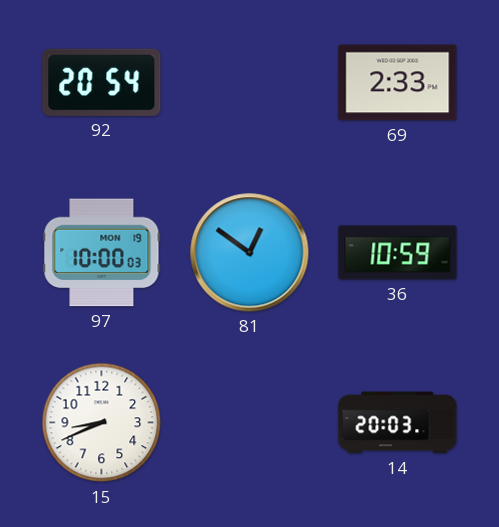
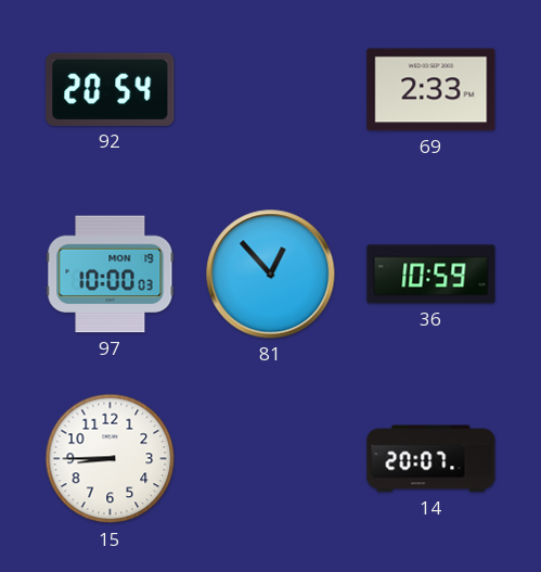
81: 12:51 -> 12:53 (271, 275)
15: 8:41 -> 8:45 (111, 459)
14: 20:03 -> 20:07 (431, 459)
